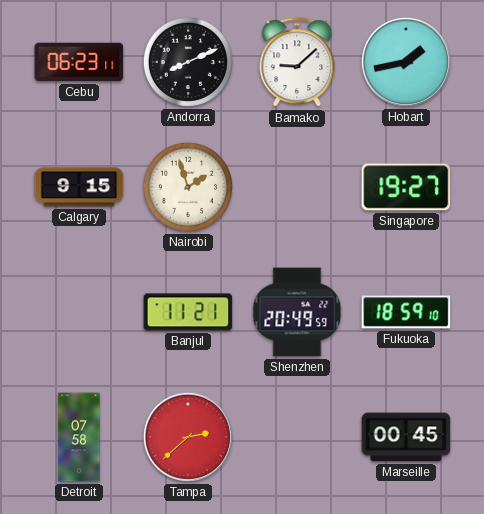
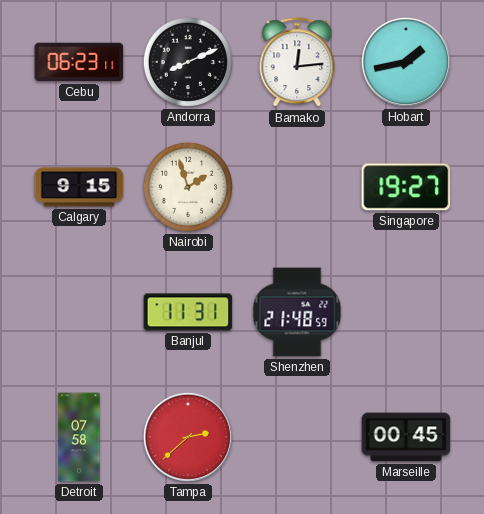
Bamako: 9:08 -> 12:14 (297, 63)
Banjul: 11:21 -> 11:31 (188, 312)
Shenzhen: 20:49 -> 21:48 (297, 312)
Fukuoka: 18:59 -> none (406, 312)
